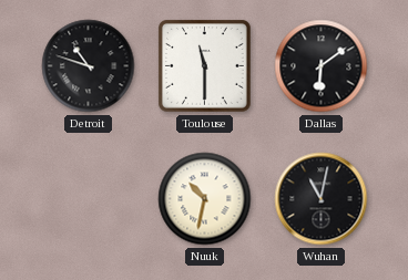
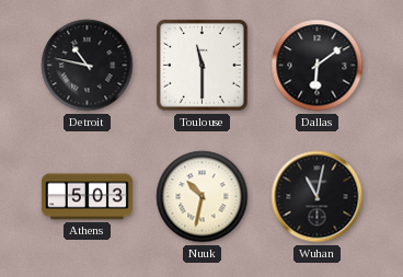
Detroit: 10:48 -> 10:47 (88, 66)
Athens: none -> 5:03 (87, 197)
